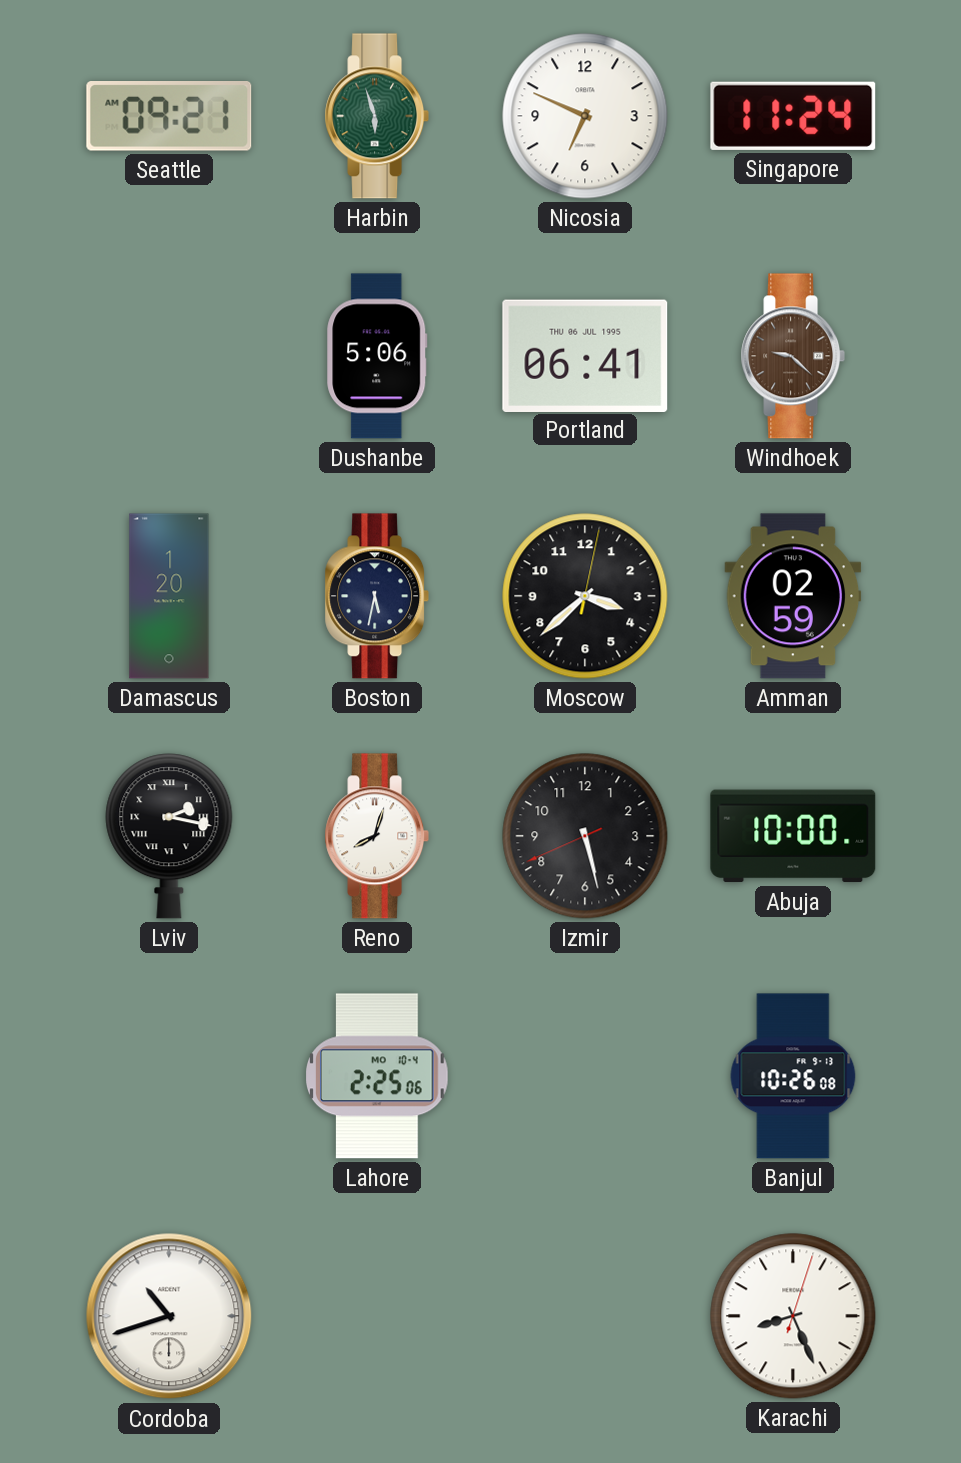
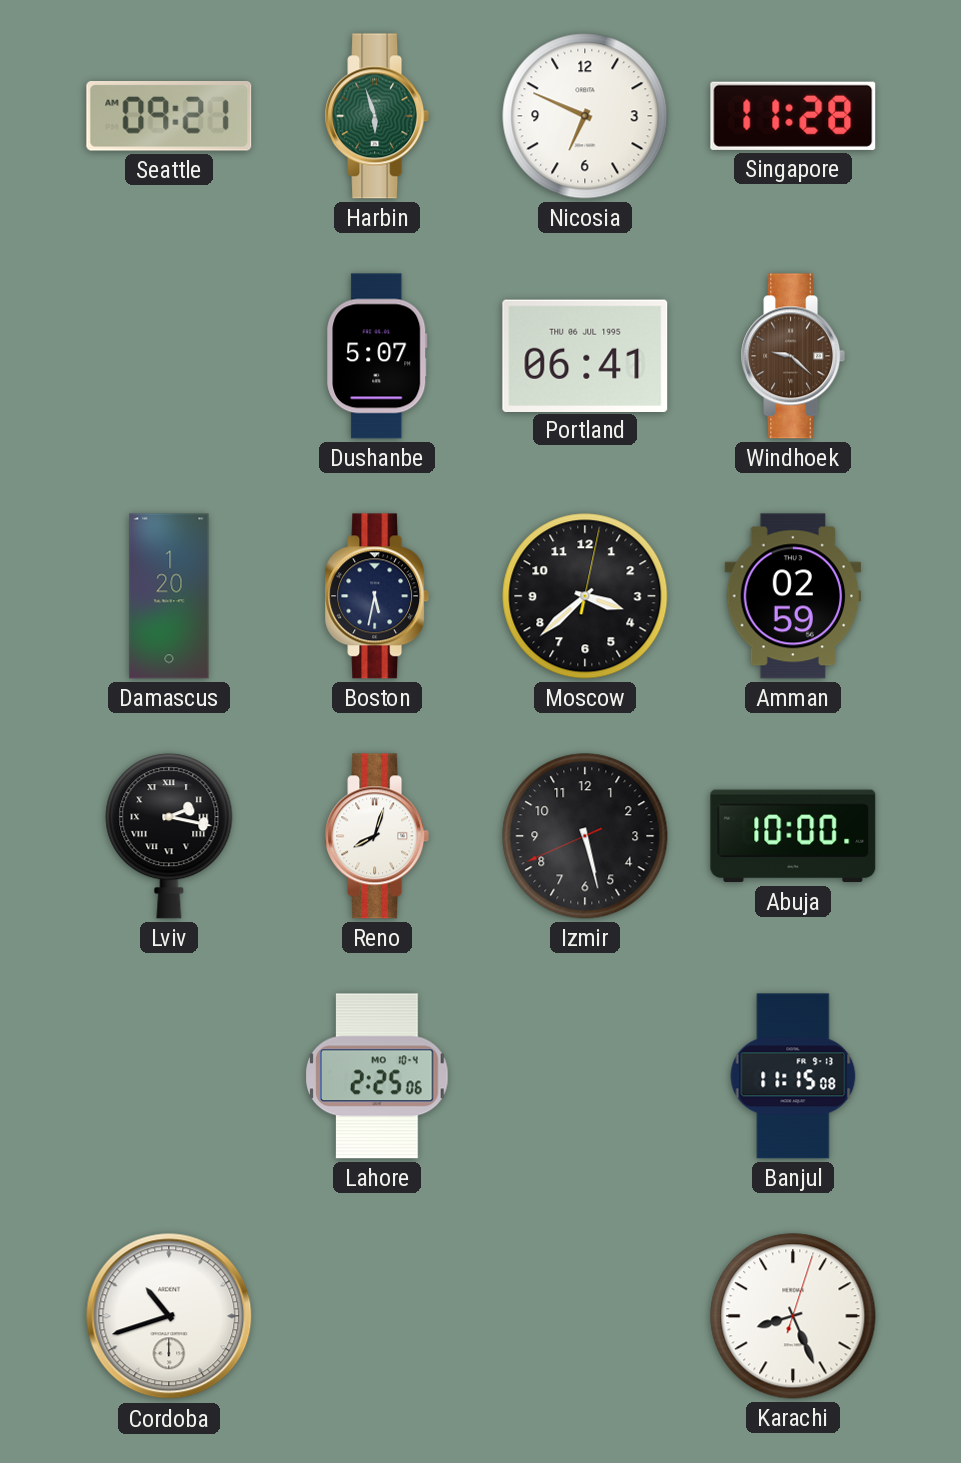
Singapore: 11:24 -> 11:28 (793, 116)
Dushanbe: 5:06 -> 5:07 (377, 356)
Banjul: 10:26 -> 11:15 (793, 1076)
